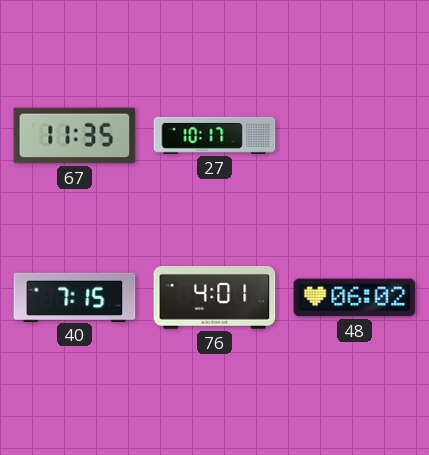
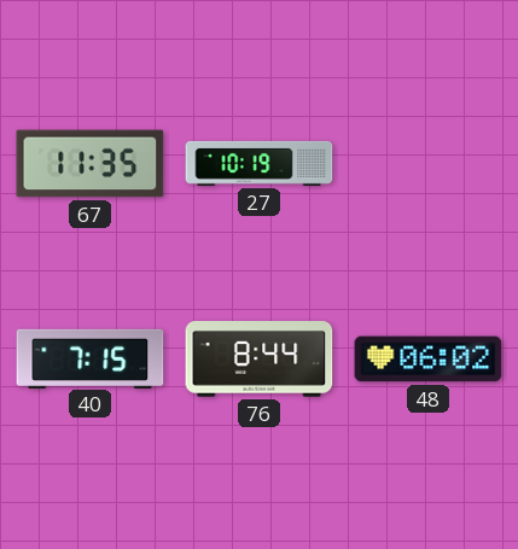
27: 10:17 -> 10:19 (260, 163)
76: 4:01 -> 8:44 (260, 360)
